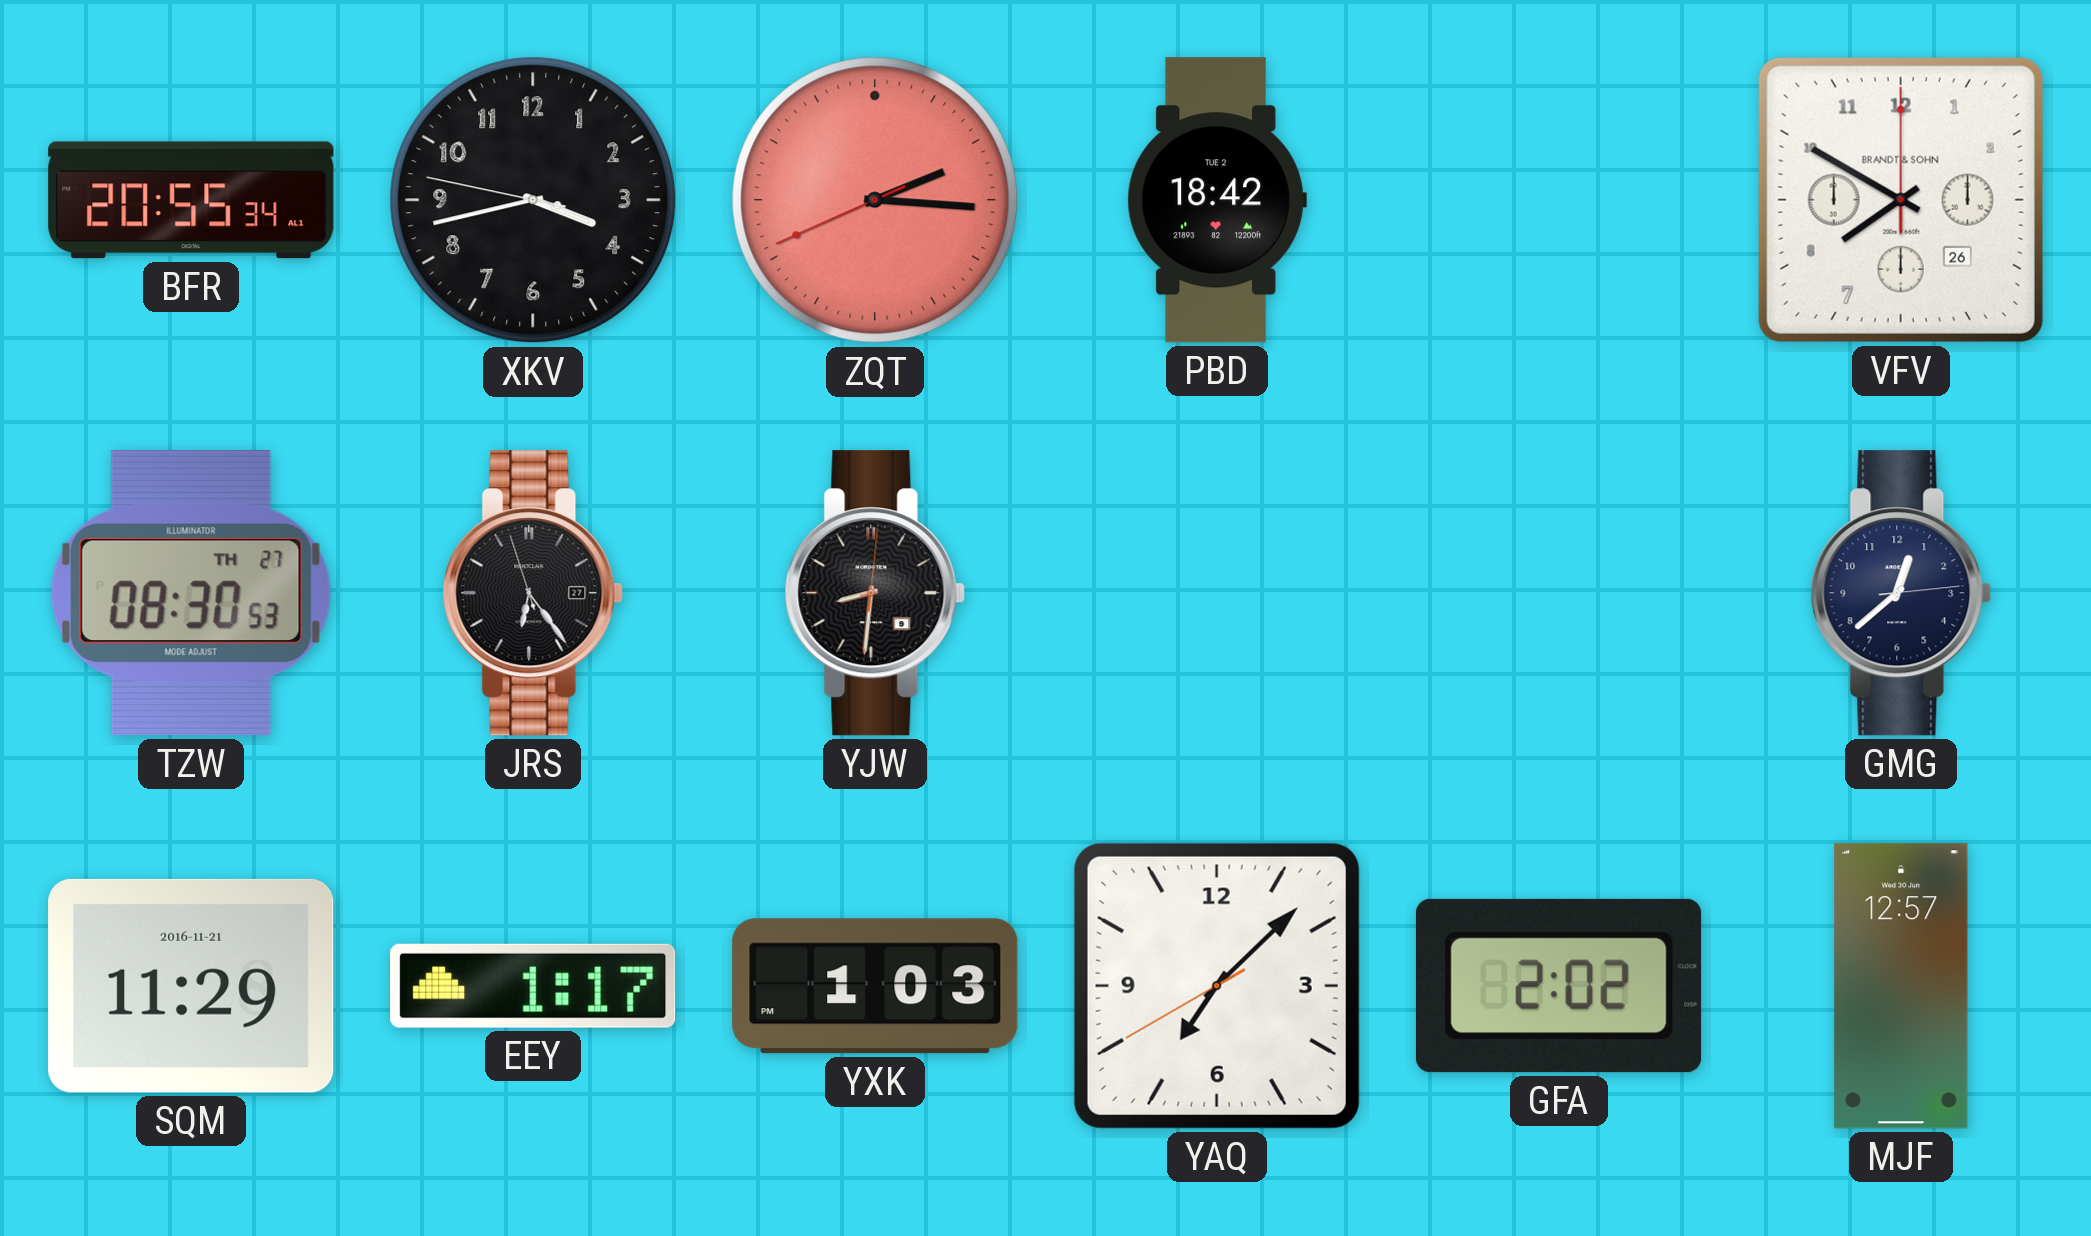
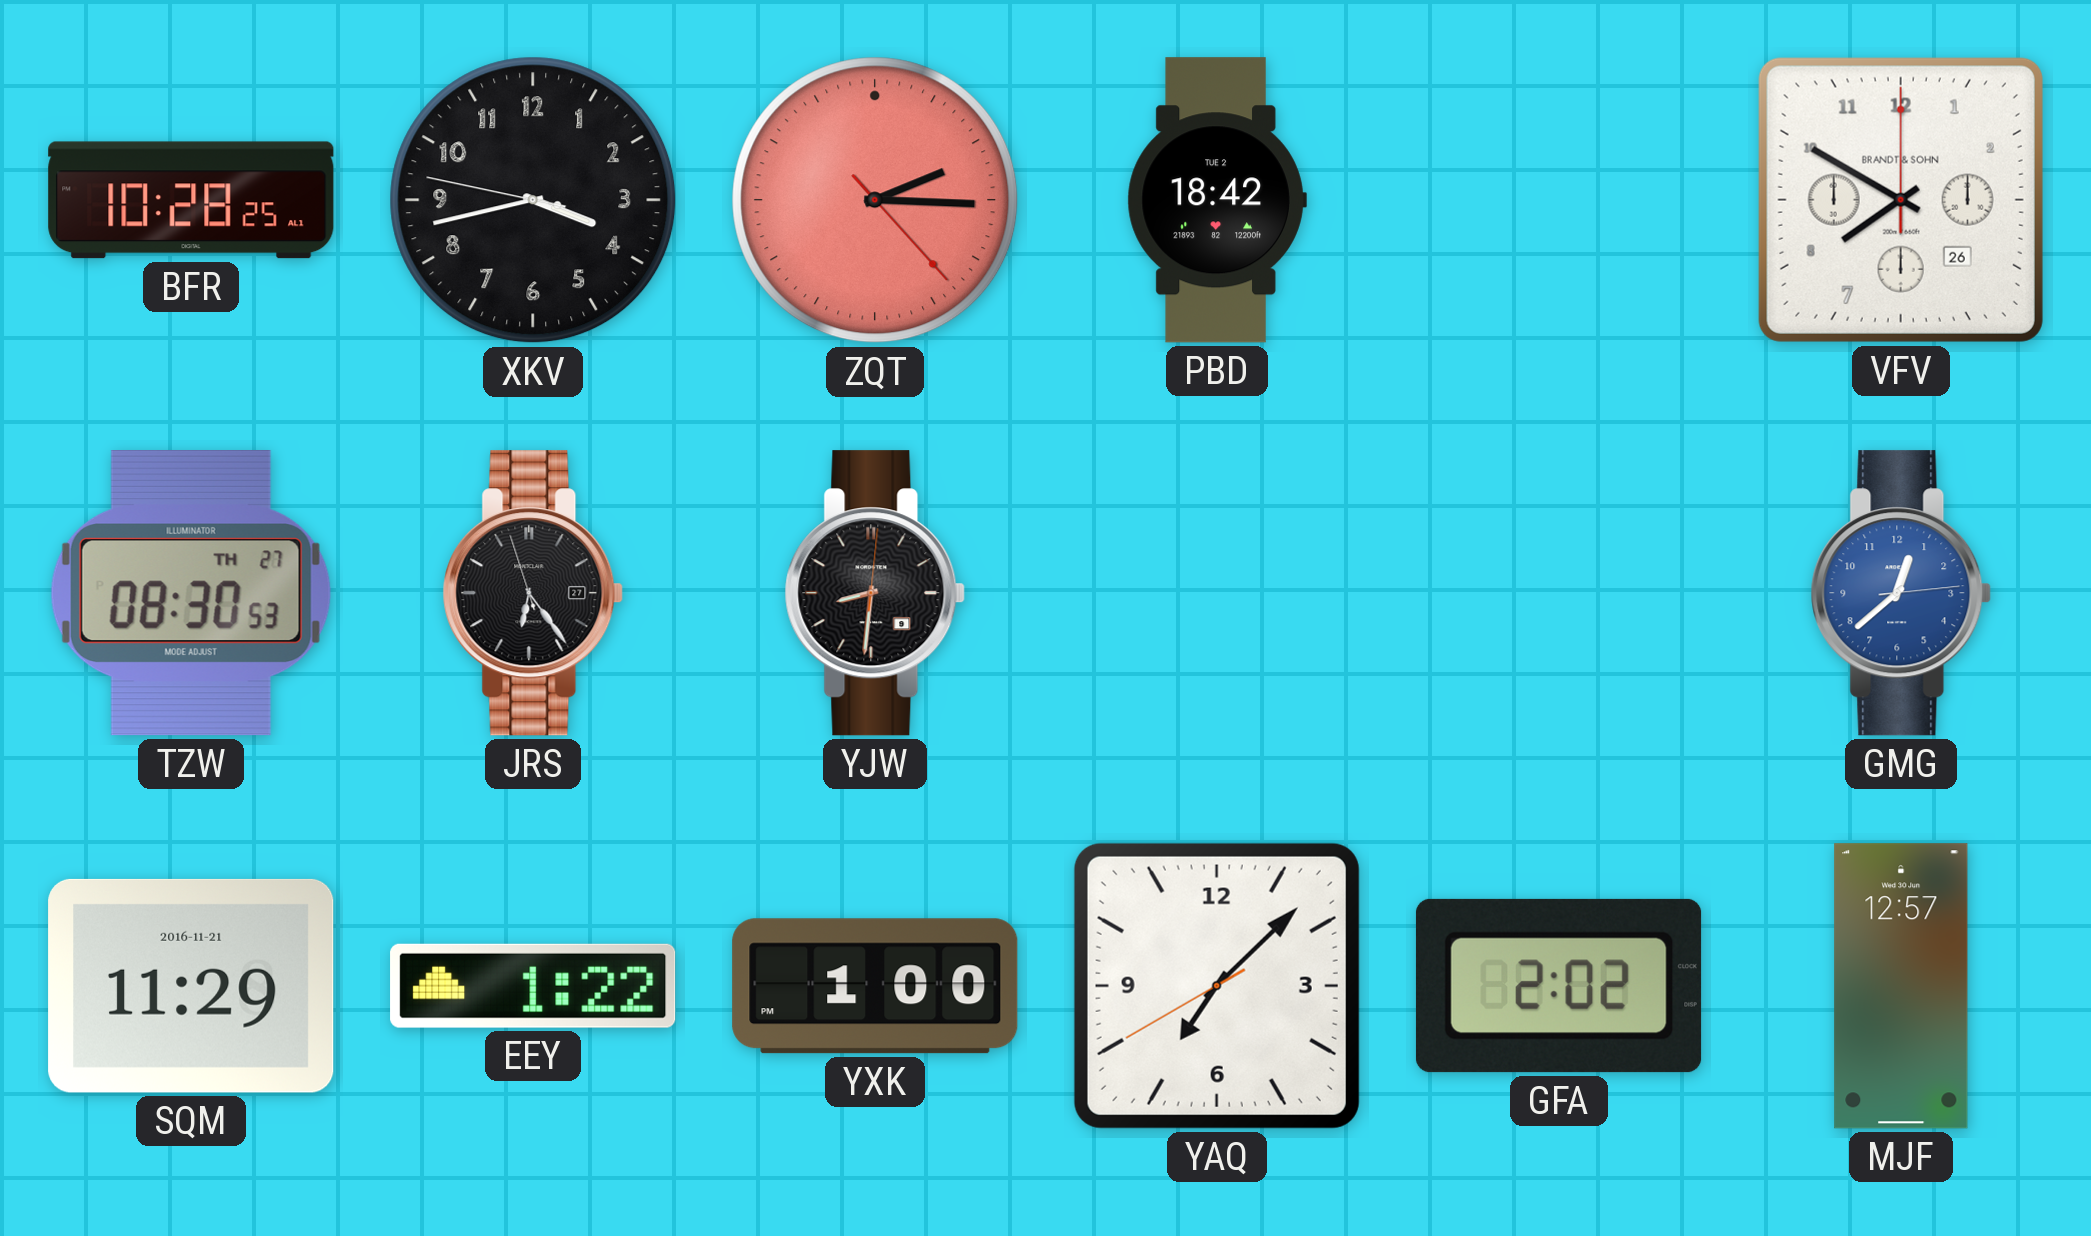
BFR: 20:55 -> 10:28 (191, 200)
ZQT: 2:15:41 -> 2:15:23 (875, 200)
GMG dial: navy -> blue (1901, 593)
EEY: 1:17 -> 1:22 (533, 986)
YXK: 1:03 -> 1:00 (875, 986)
